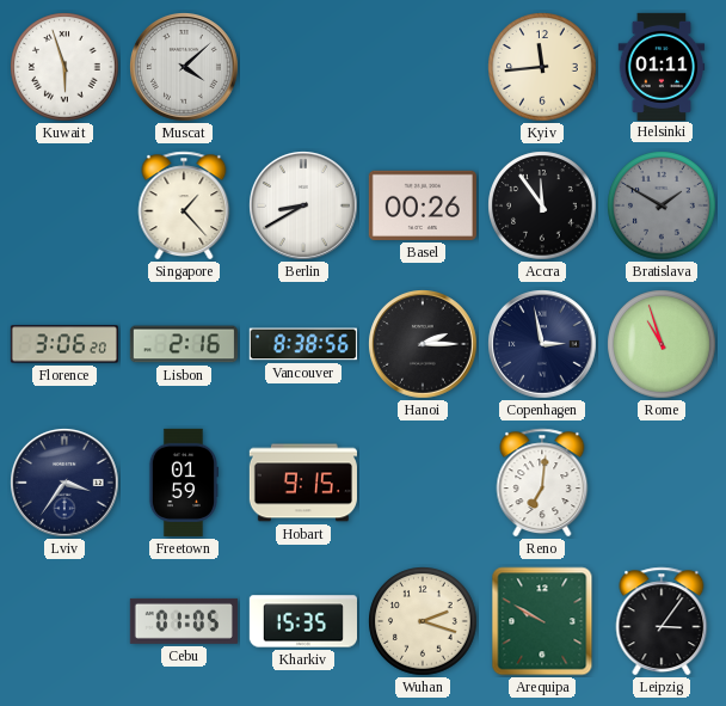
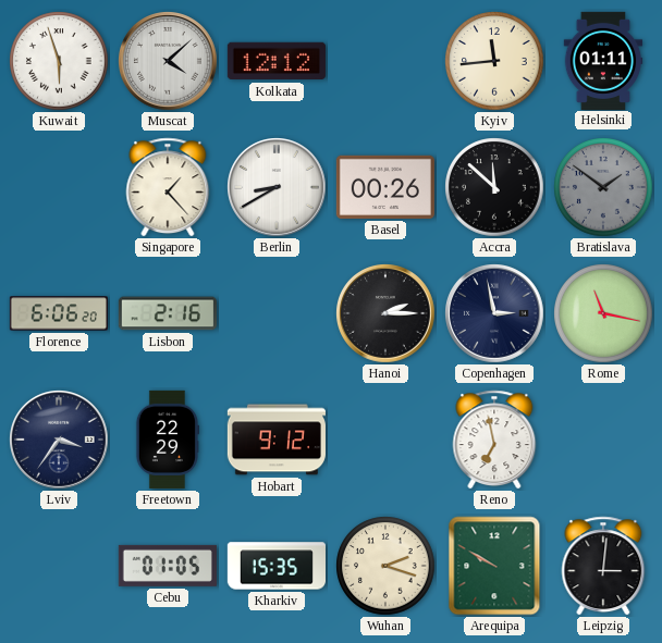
Kolkata: none -> 12:12 (277, 61)
Accra: 11:54 -> 11:52 (494, 187)
Bratislava: 1:50 -> 1:51 (603, 187)
Florence: 3:06 -> 6:06 (59, 313)
Vancouver: 8:38 -> none (303, 344)
Rome: 10:57 -> 11:17 (603, 313)
Freetown: 01:59 -> 22:29 (168, 440)
Hobart: 9:15 -> 9:12 (277, 440)
Reno: 7:01 -> 6:58 (494, 440)
Leipzig: 3:06 -> 3:01 (603, 566)
